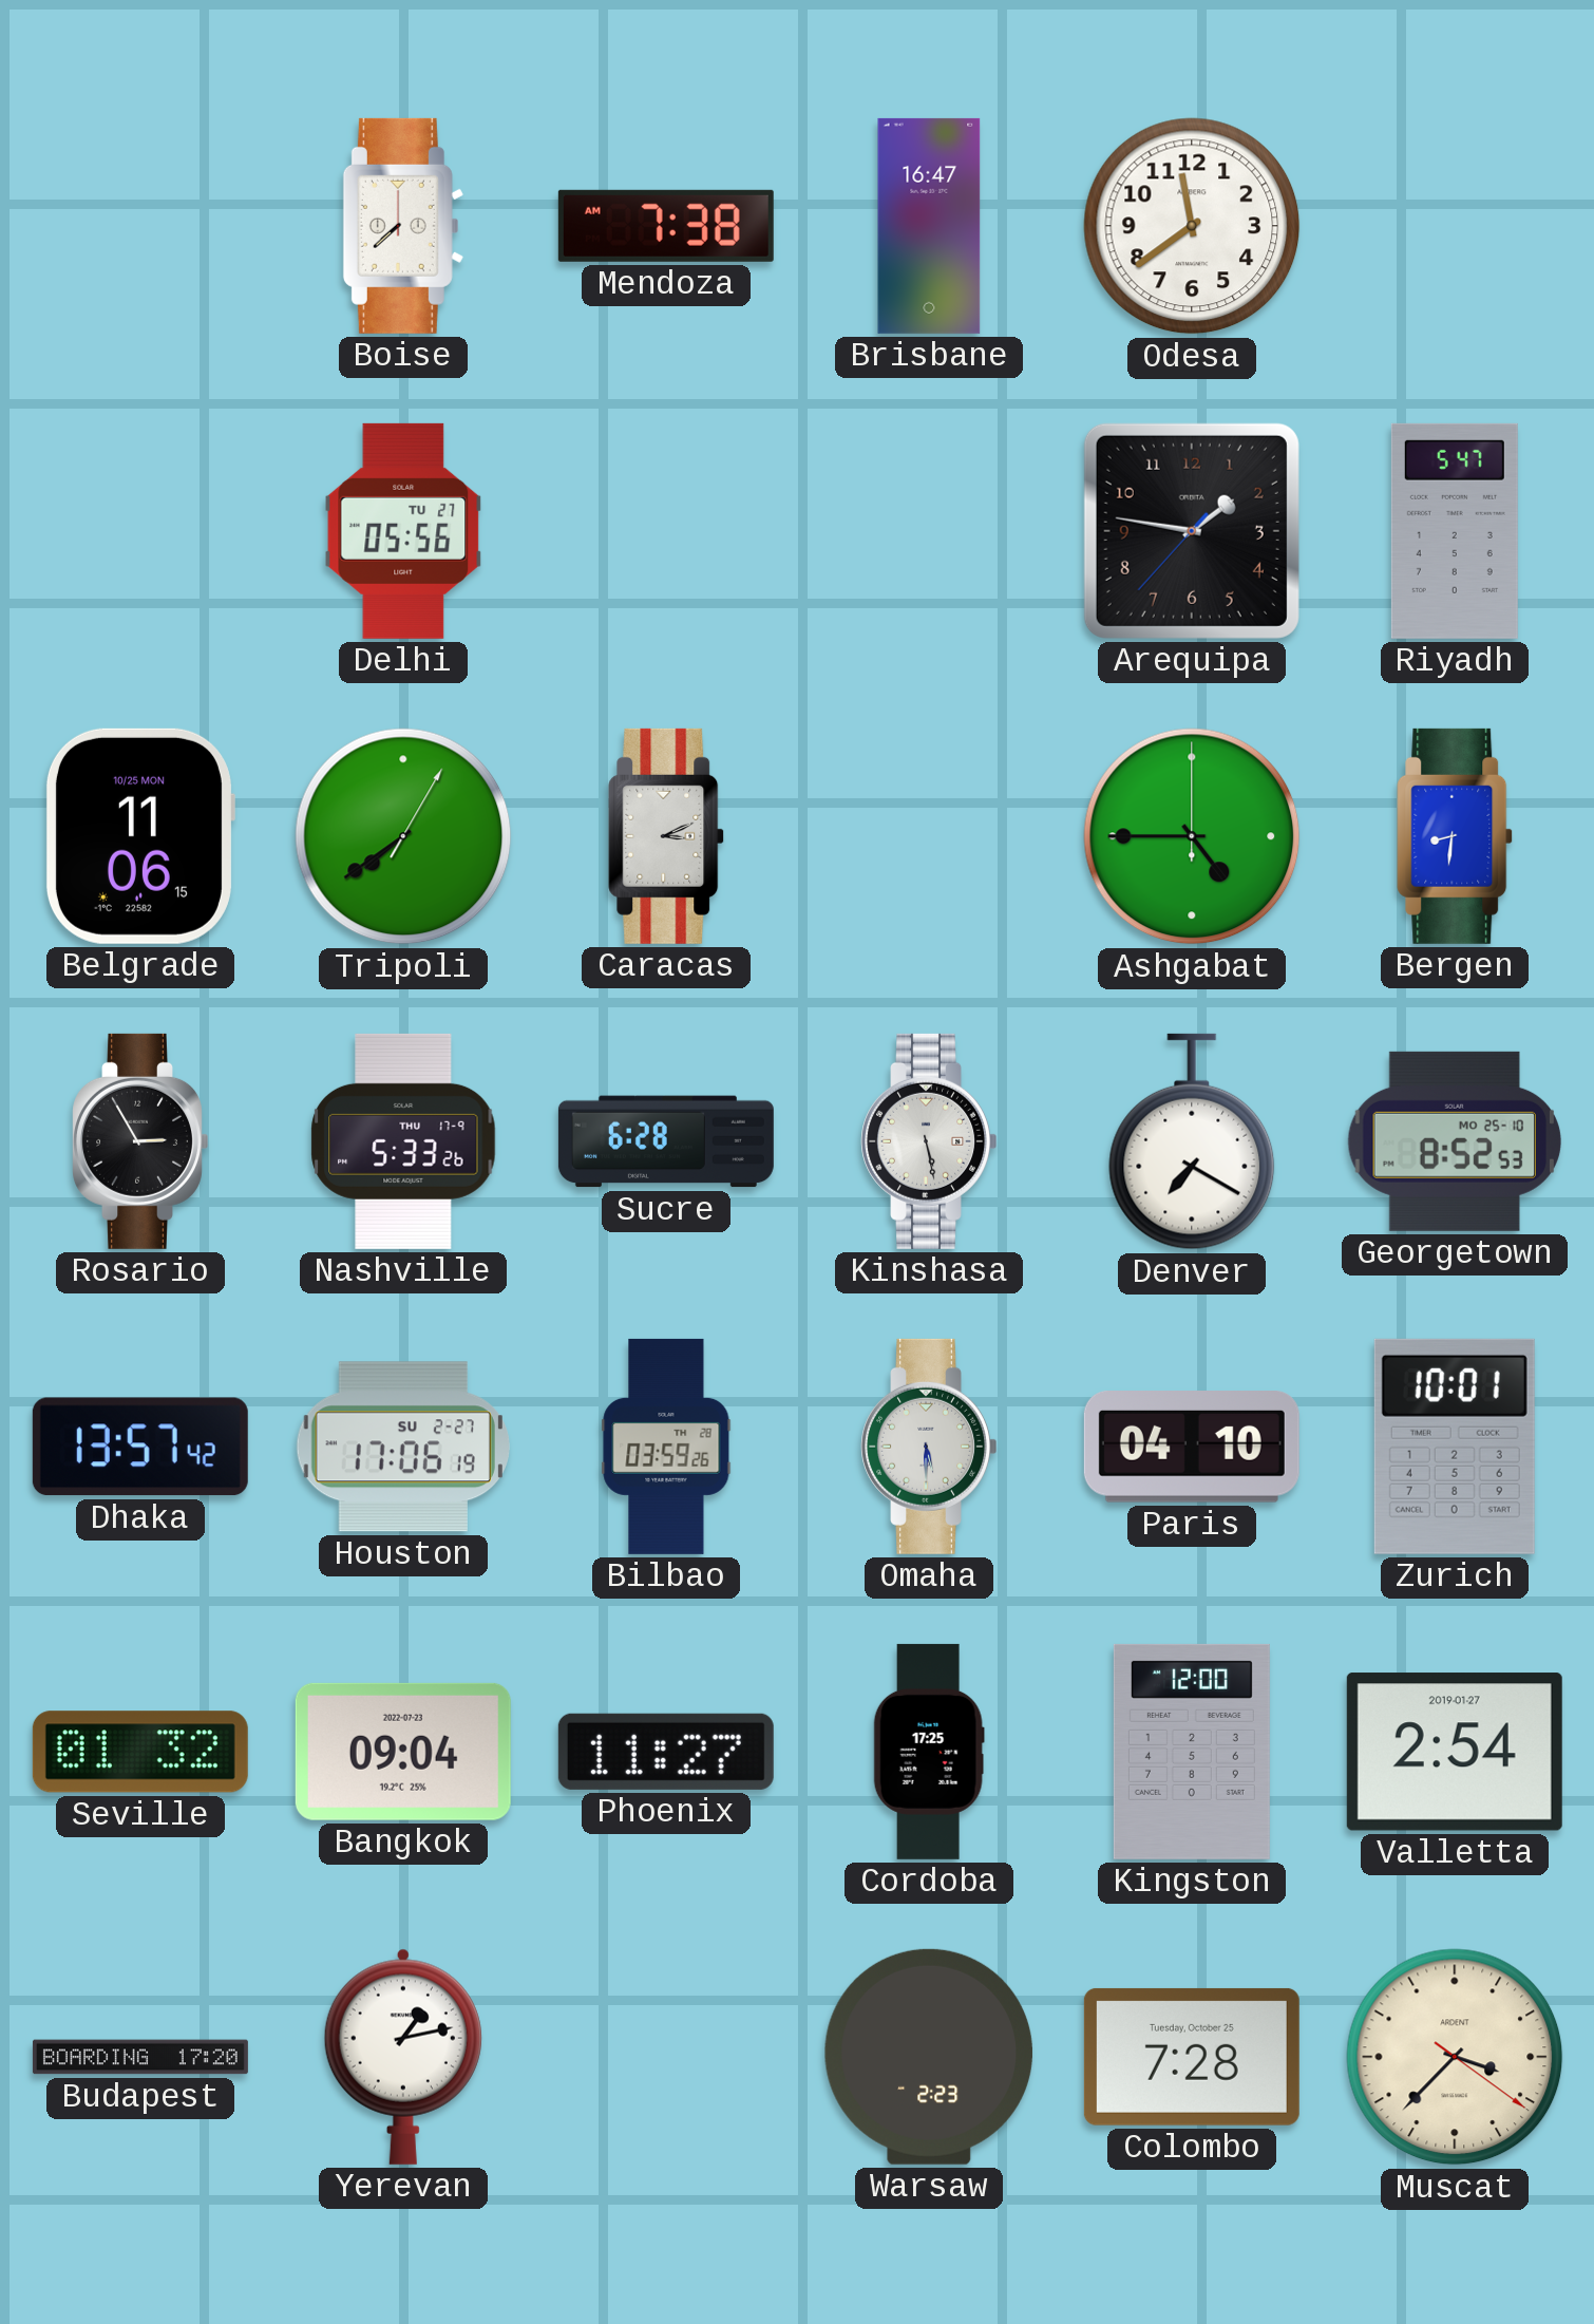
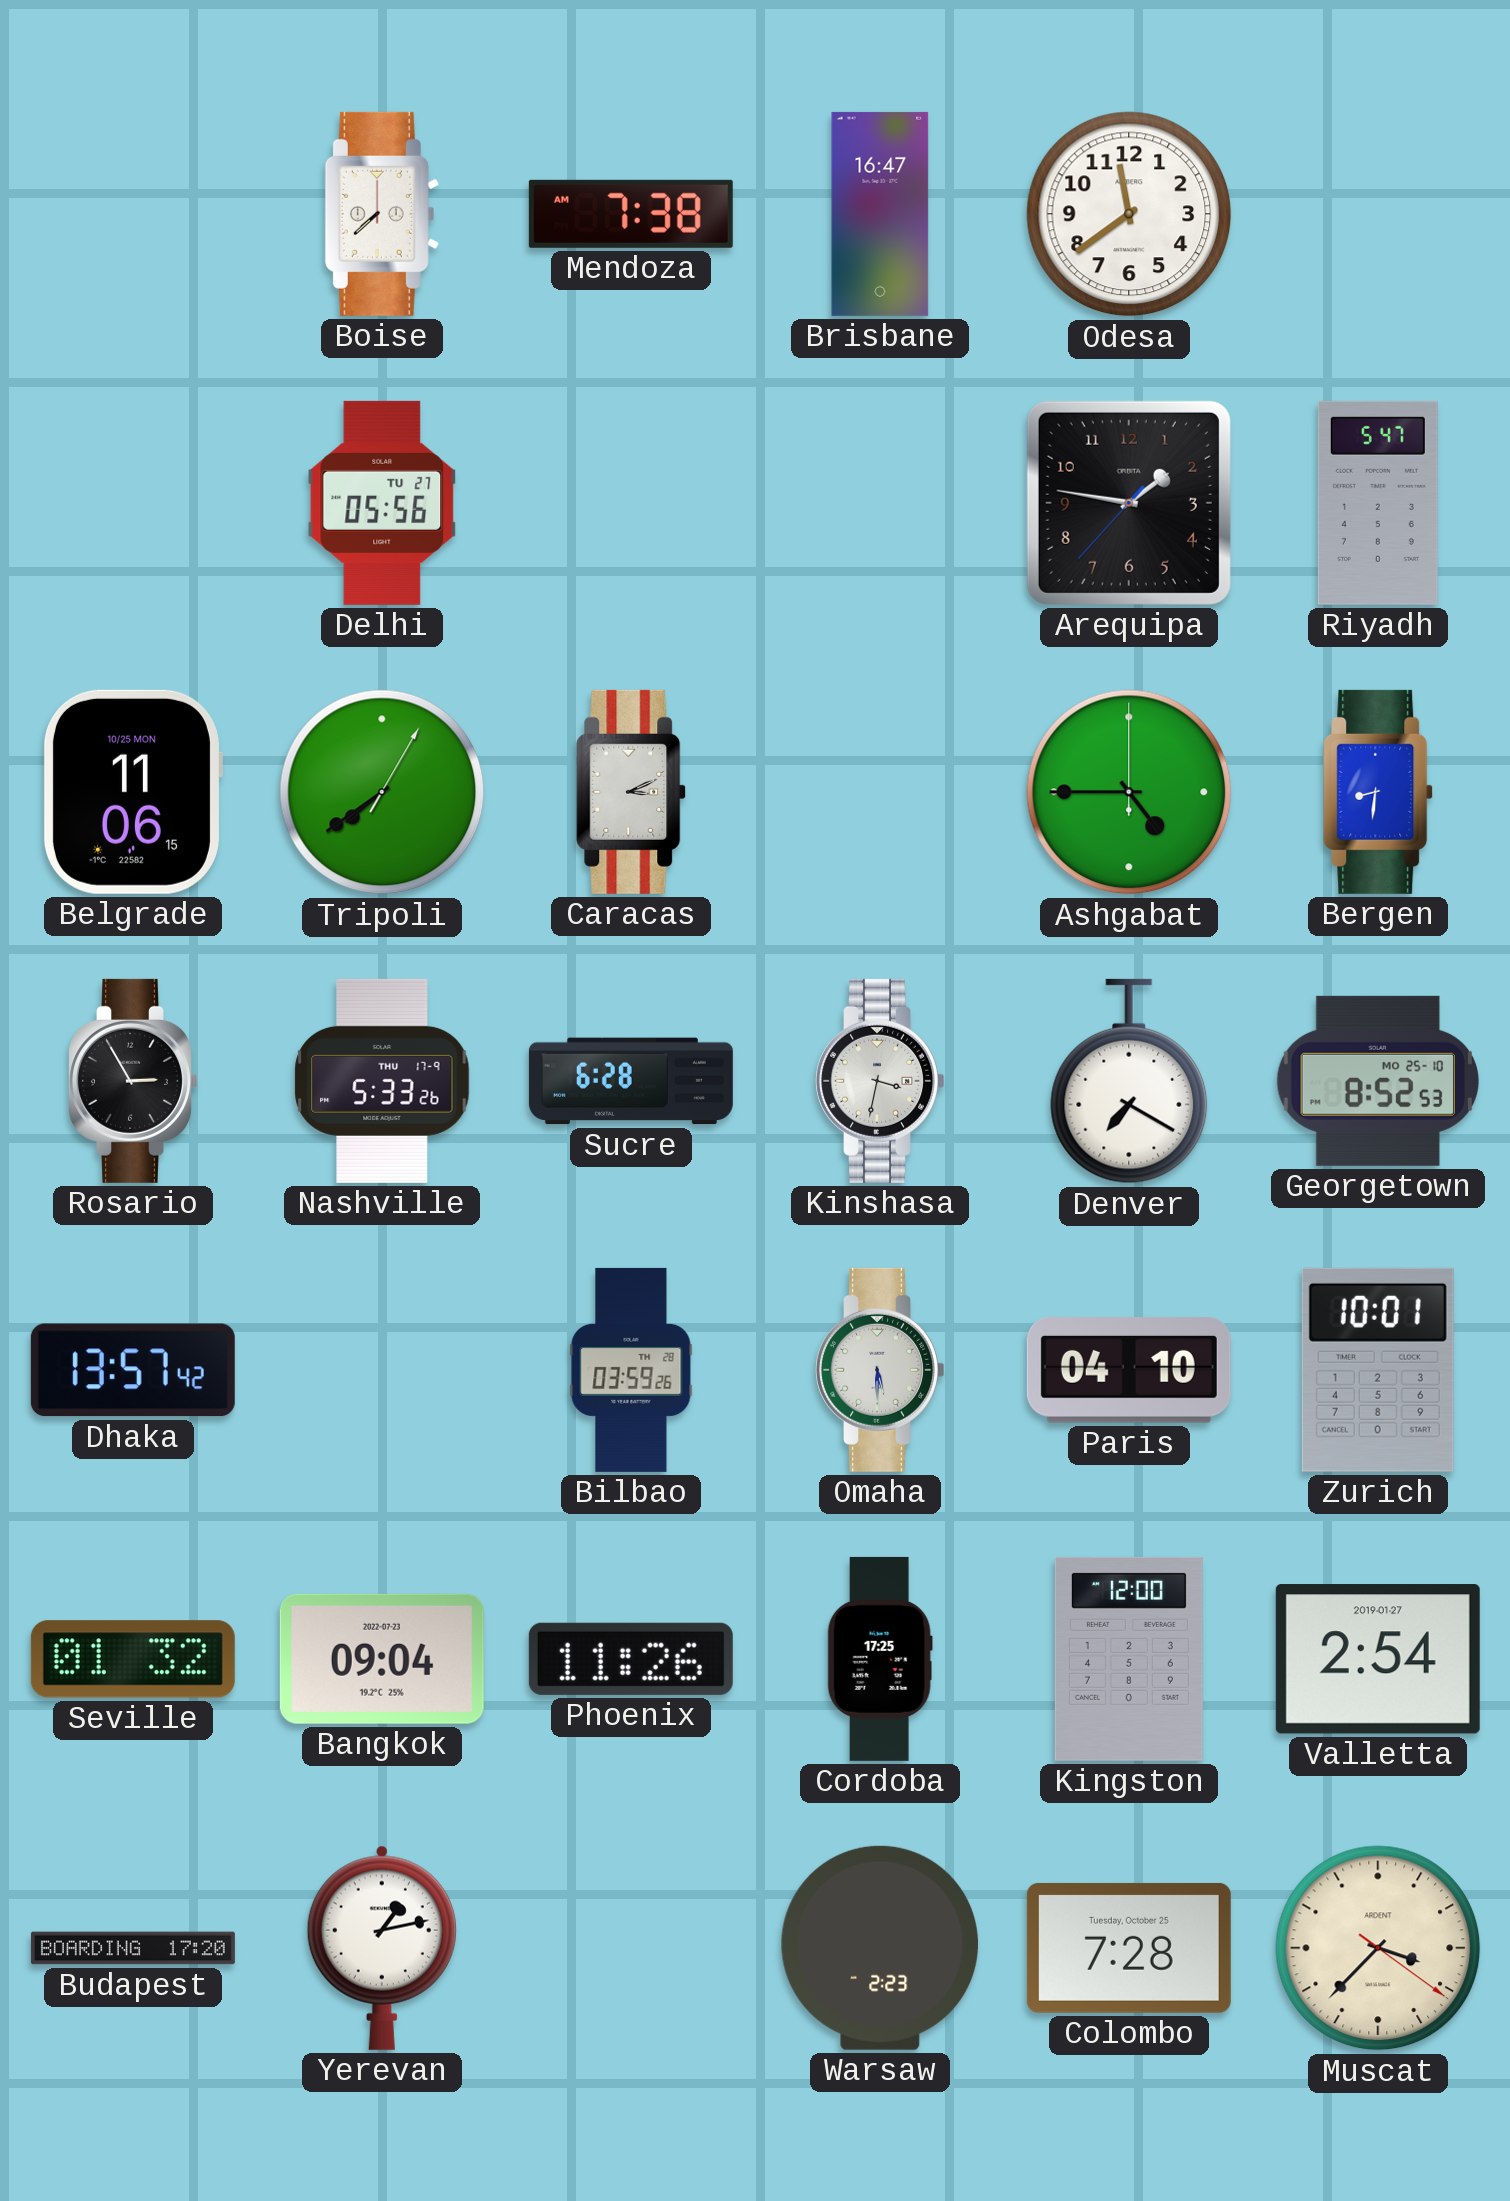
Kinshasa: 5:28 -> 3:32 (880, 1081)
Houston: 17:06 -> none (403, 1447)
Phoenix: 11:27 -> 11:26 (631, 1659)
